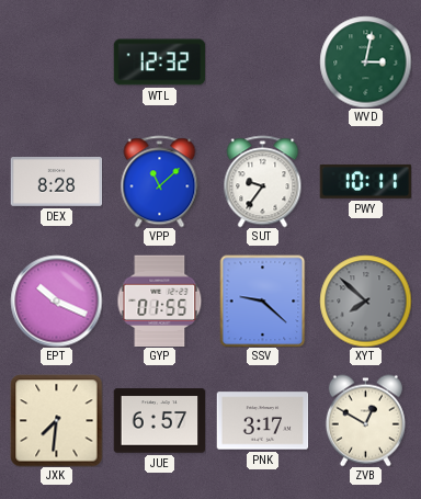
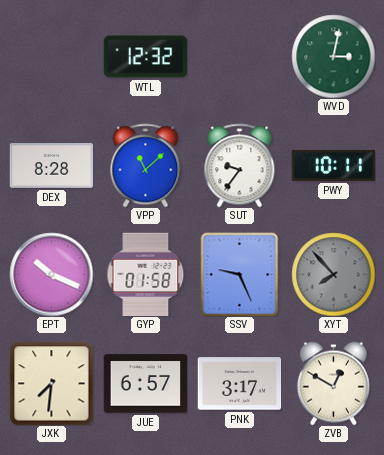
GYP: 01:55 -> 01:58 (146, 274)
SSV: 9:22 -> 9:26 (240, 274)
XYT: 7:52 -> 7:53 (333, 274)
